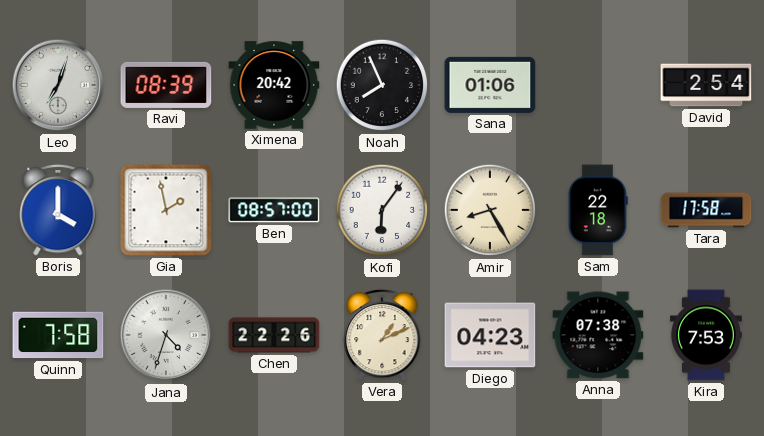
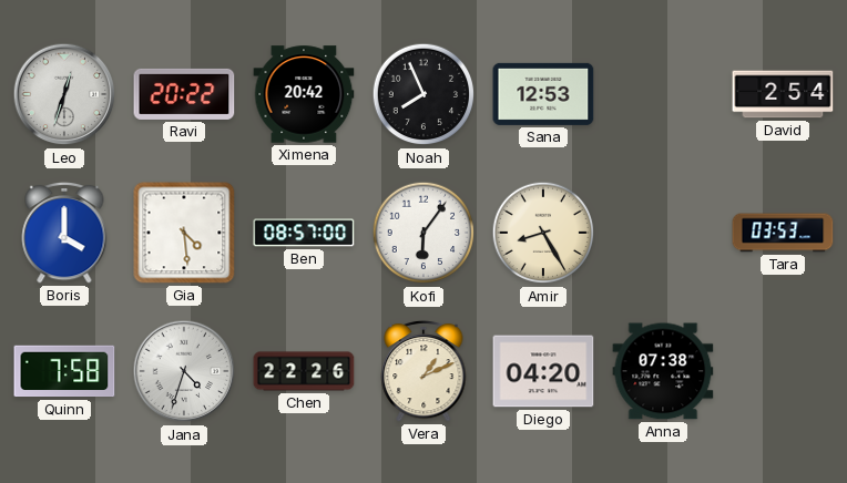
Leo: 7:03 -> 12:33 (64, 94)
Ravi: 08:39 -> 20:22 (184, 94)
Sana: 01:06 -> 12:53 (543, 94)
Gia: 1:58 -> 4:29 (184, 233)
Sam: 22:18 -> none (598, 210)
Tara: 17:58 -> 03:53 (783, 233)
Diego: 04:23 -> 04:20 (543, 371)
Kira: 7:53 -> none (706, 335)
